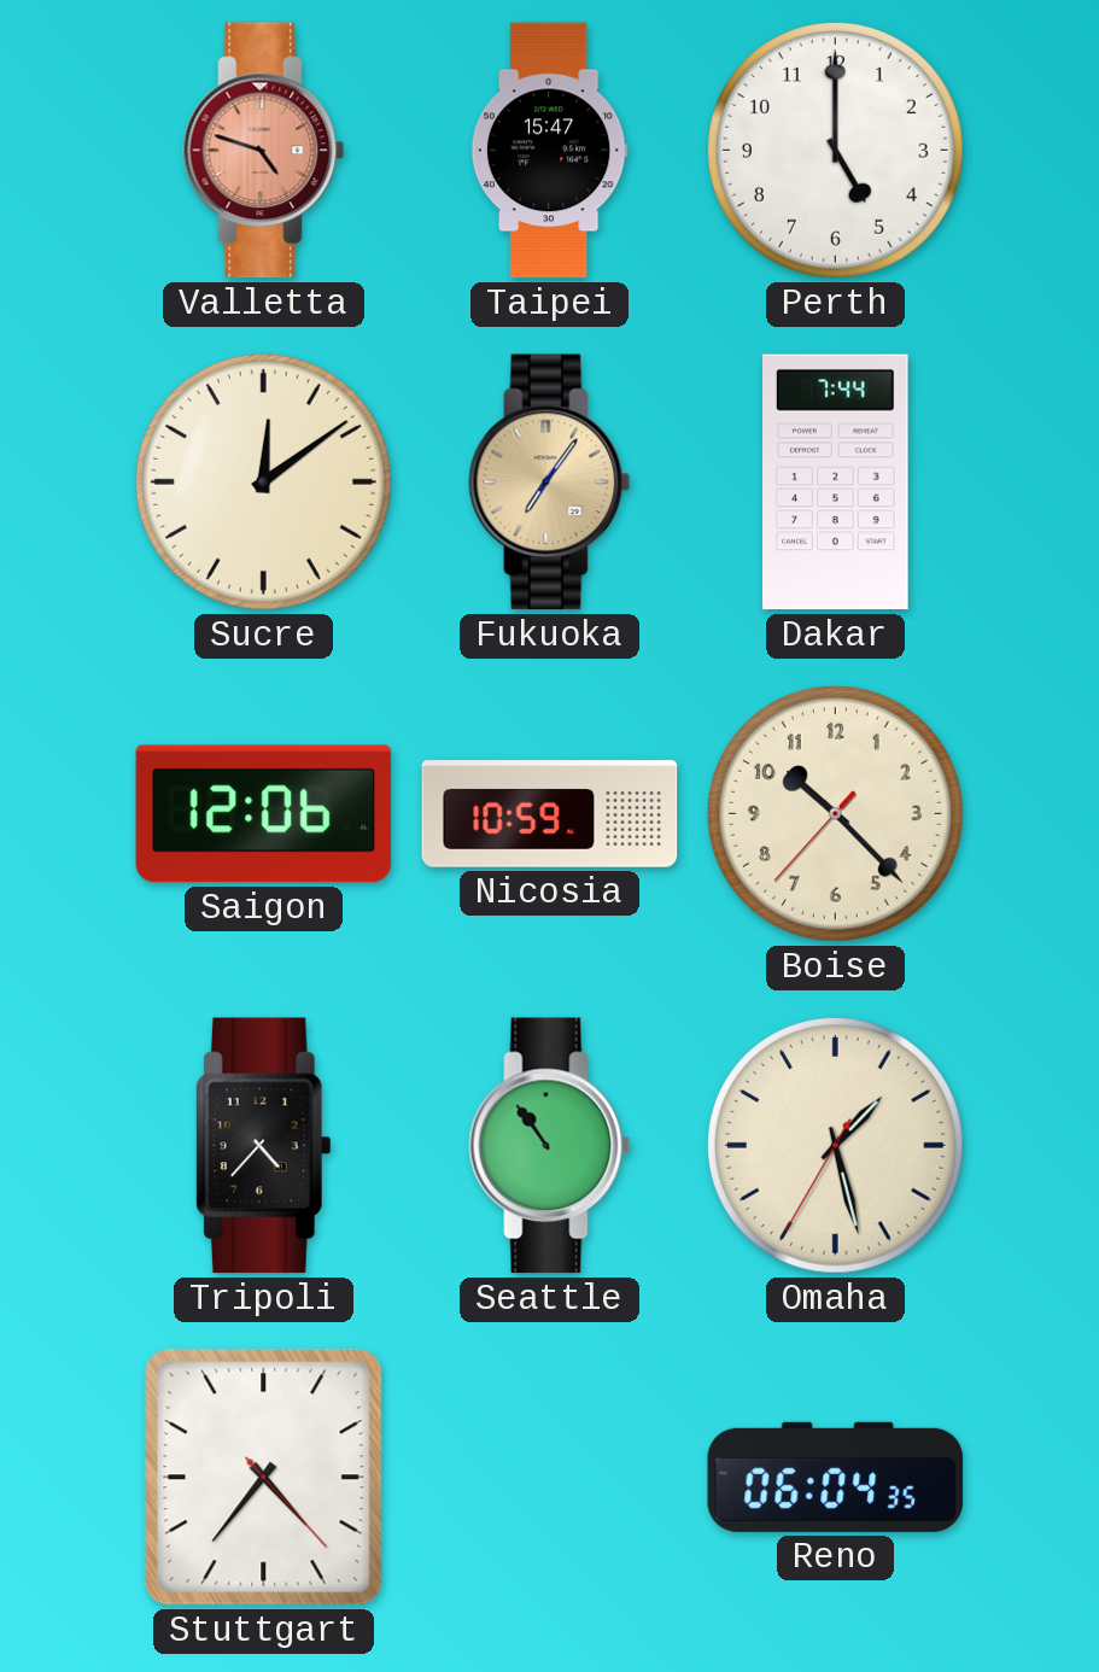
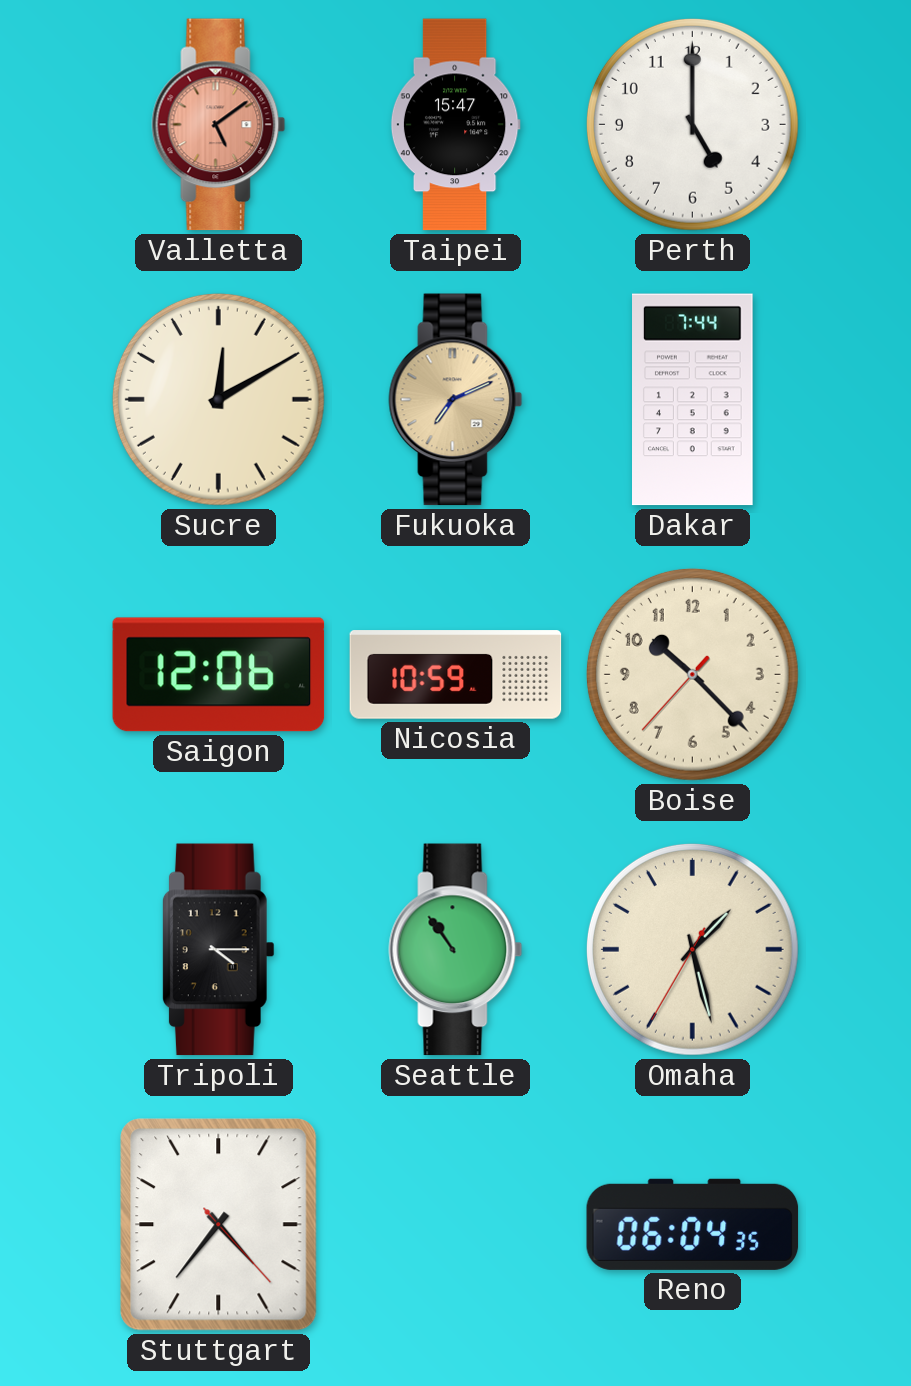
Valletta: 4:48 -> 5:09 (219, 125)
Sucre: 12:09 -> 12:10 (218, 399)
Fukuoka: 7:06 -> 7:11 (456, 400)
Tripoli: 4:37 -> 4:15 (218, 950)
